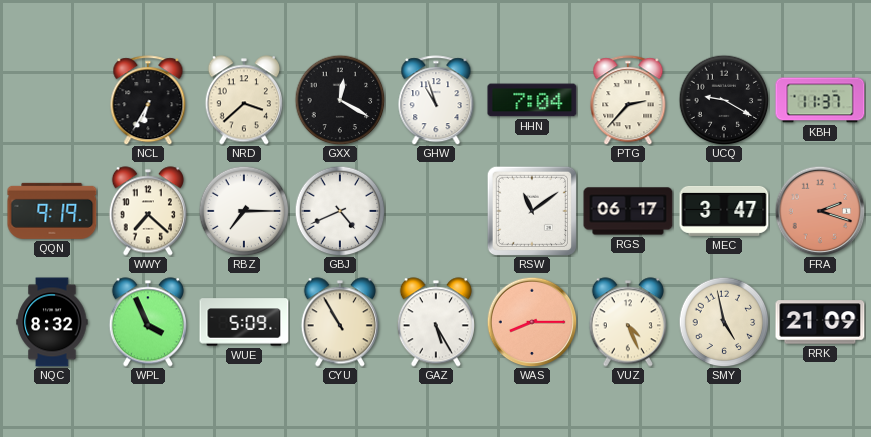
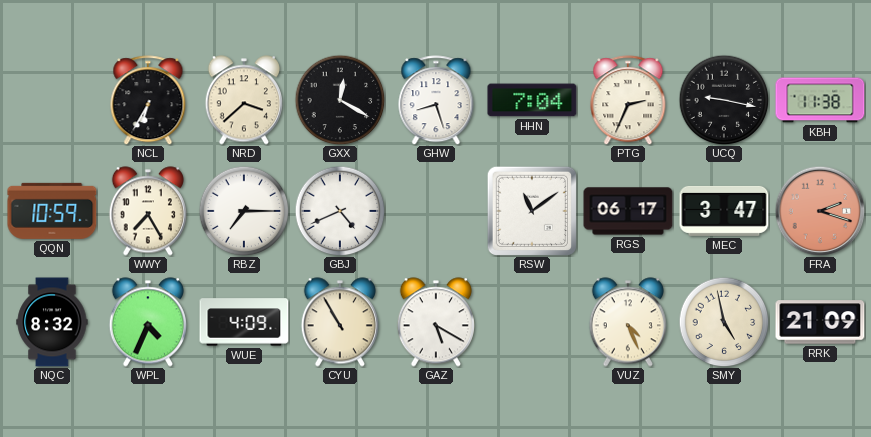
GHW: 10:57 -> 8:27 (436, 100)
PTG: 2:37 -> 2:34 (628, 100)
UCQ: 9:20 -> 9:17 (724, 100)
KBH: 11:37 -> 11:38 (820, 100)
QQN: 9:19 -> 10:59 (52, 211)
WWY: 7:22 -> 7:25 (148, 211)
WPL: 3:56 -> 4:34 (148, 322)
WUE: 5:09 -> 4:09 (244, 322)
GAZ: 5:25 -> 5:20 (436, 322)
WAS: 8:15 -> none (532, 322)
